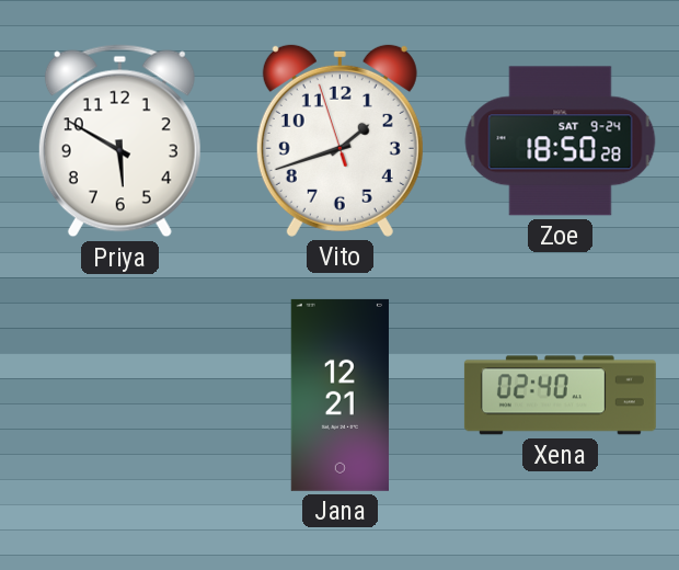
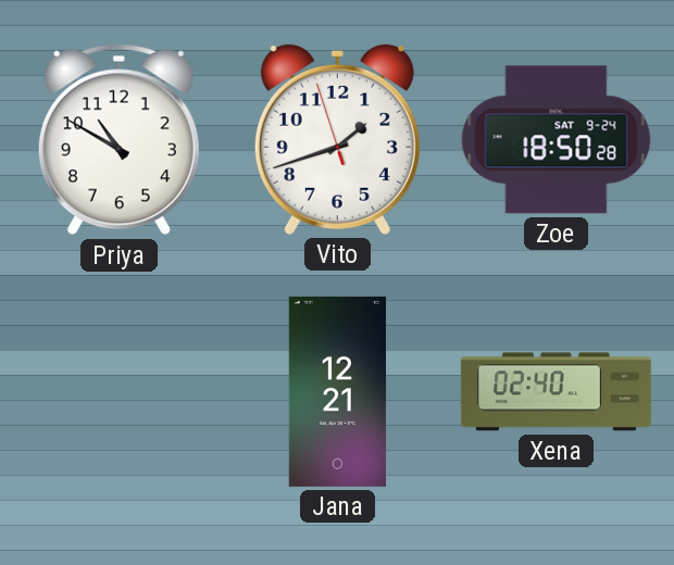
Priya: 5:50 -> 10:50 (118, 140)
